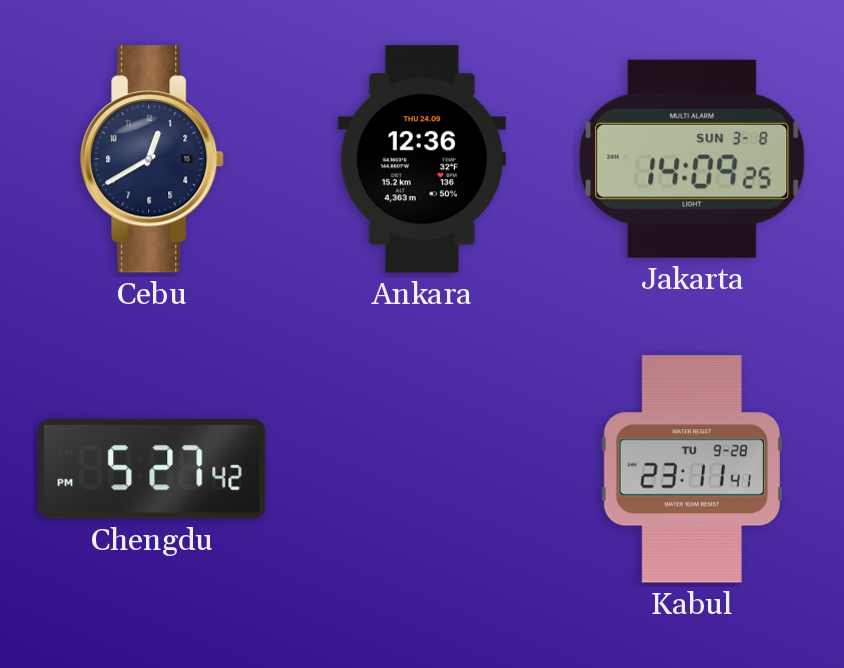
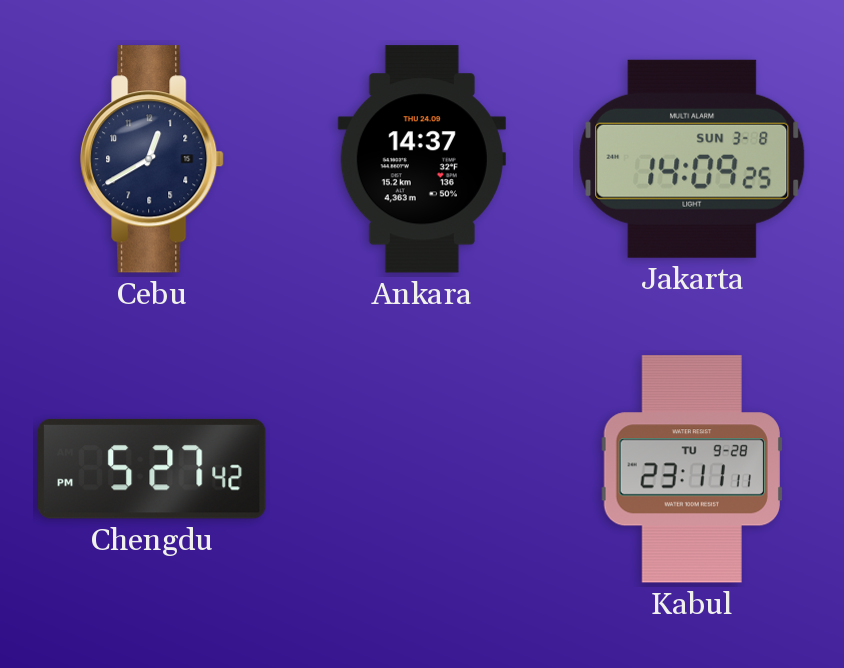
Ankara: 12:36 -> 14:37 (422, 159)
Kabul: 23:11:41 -> 23:11:11 (692, 469)
